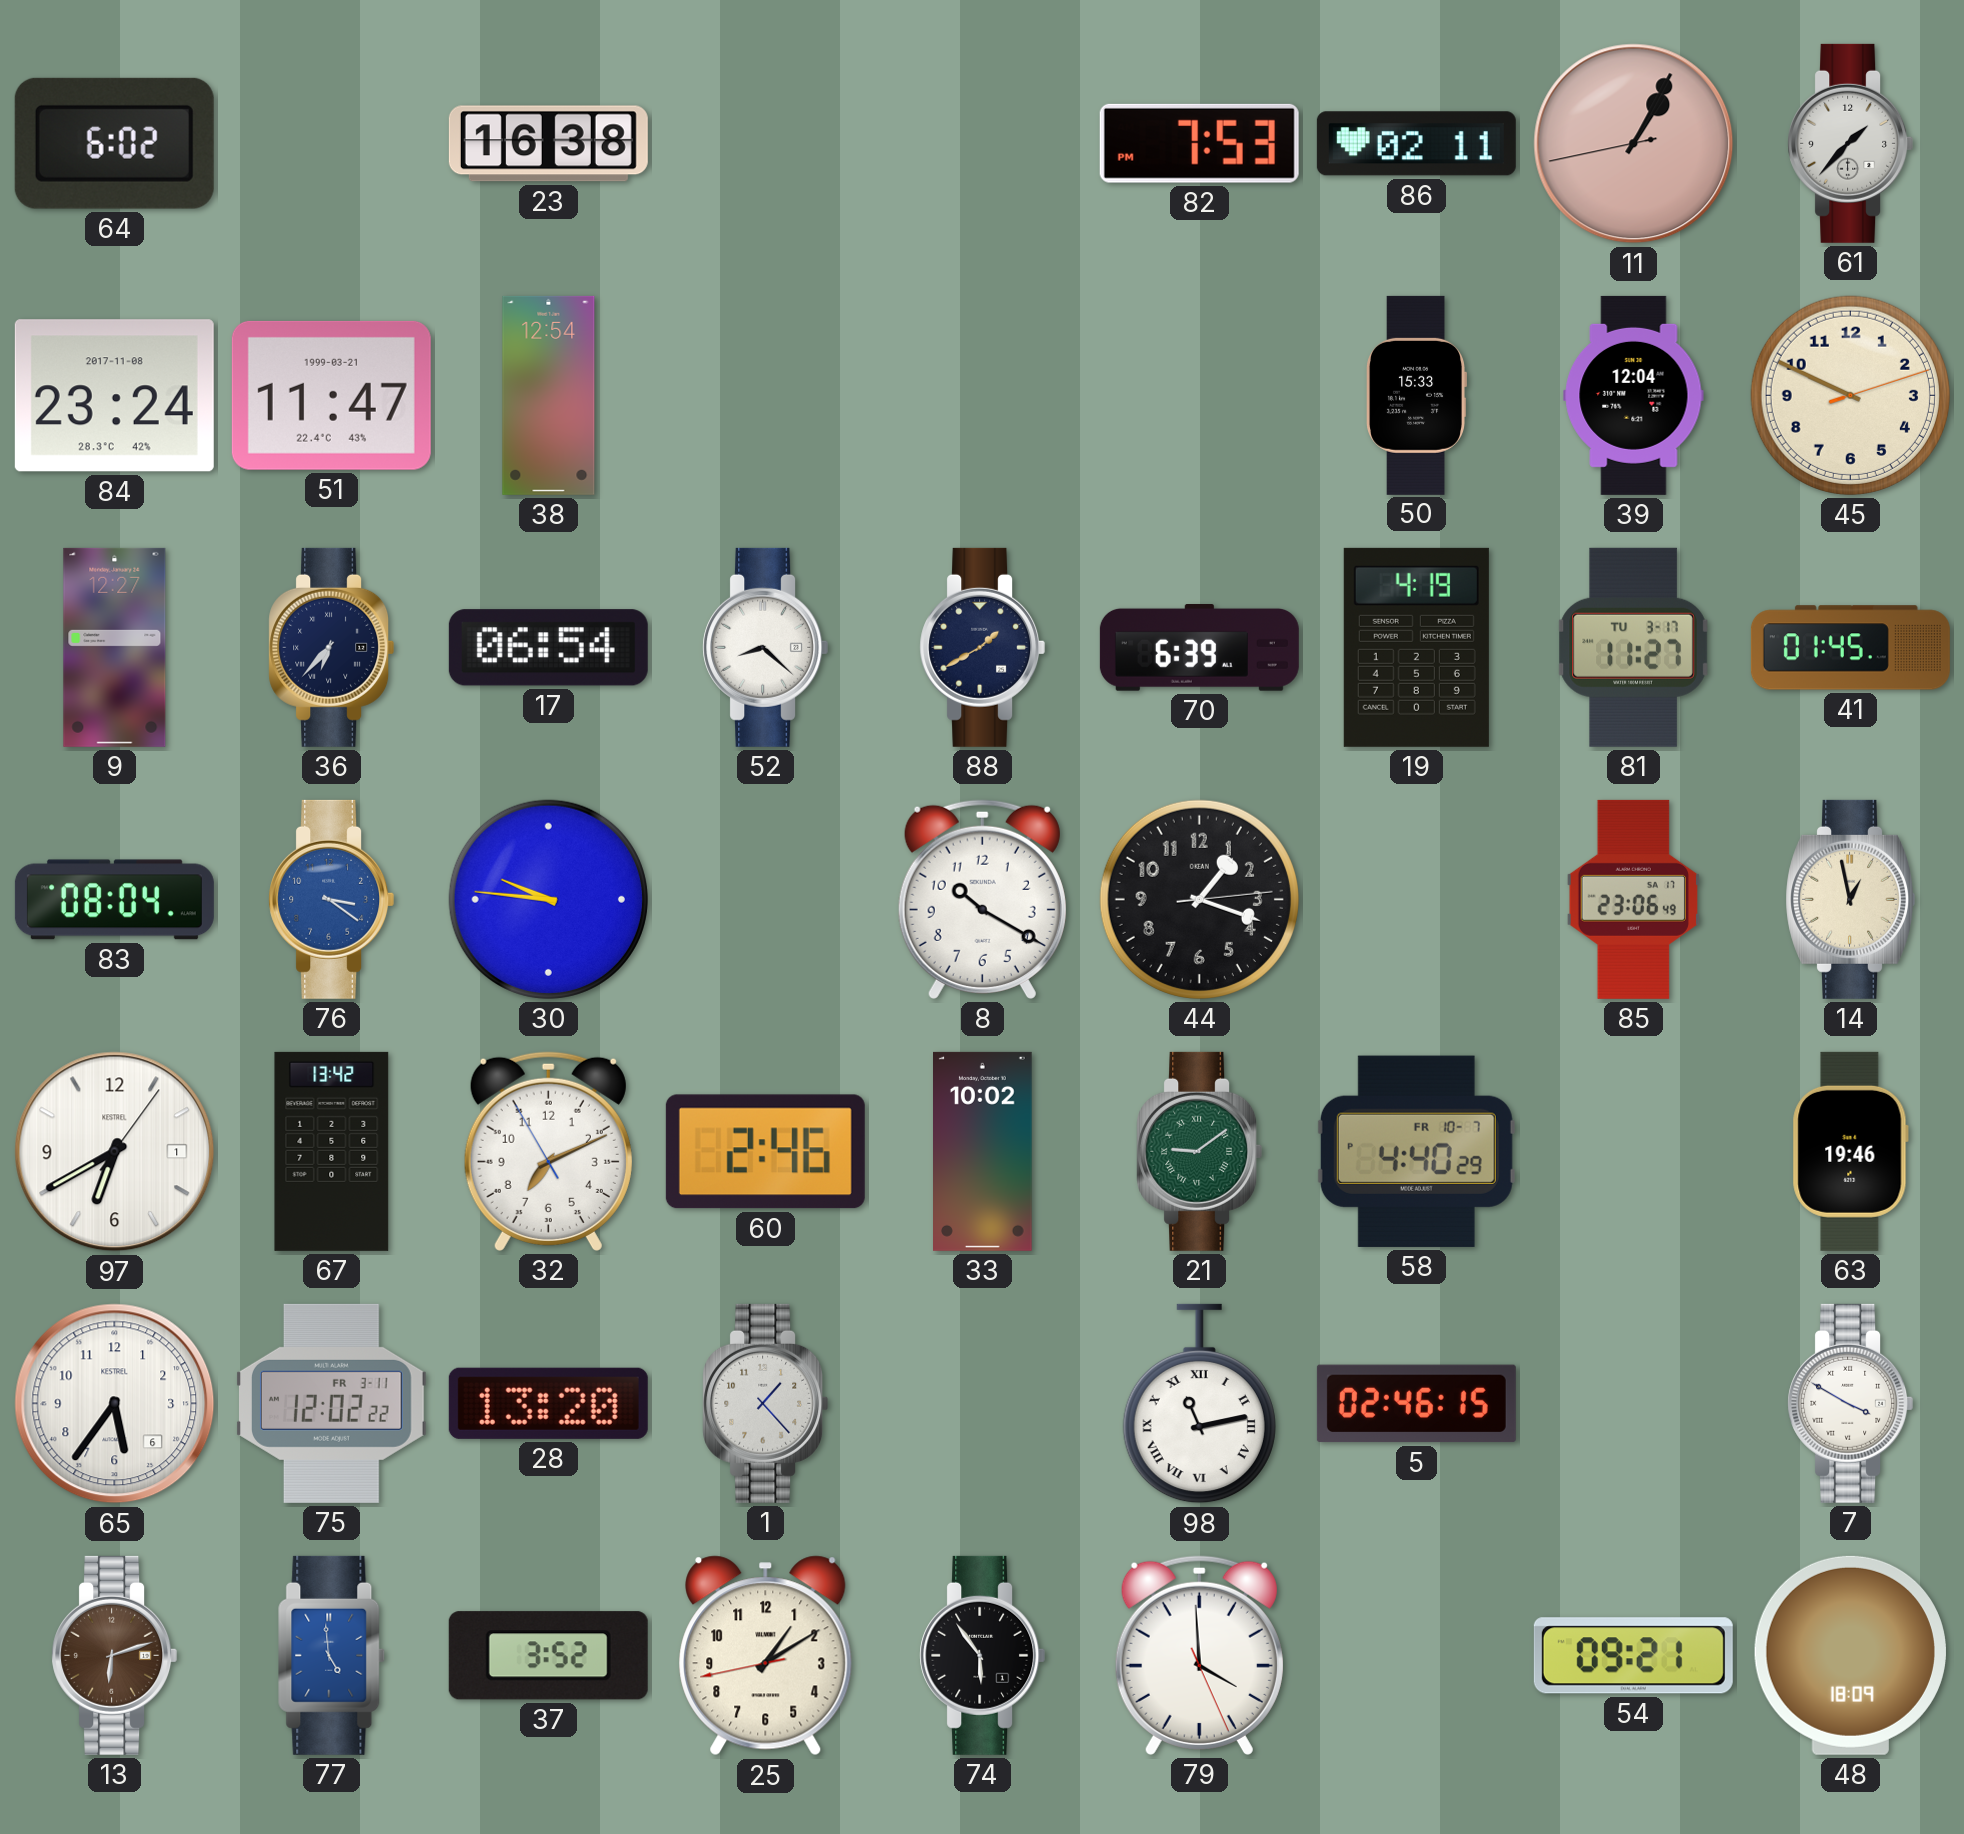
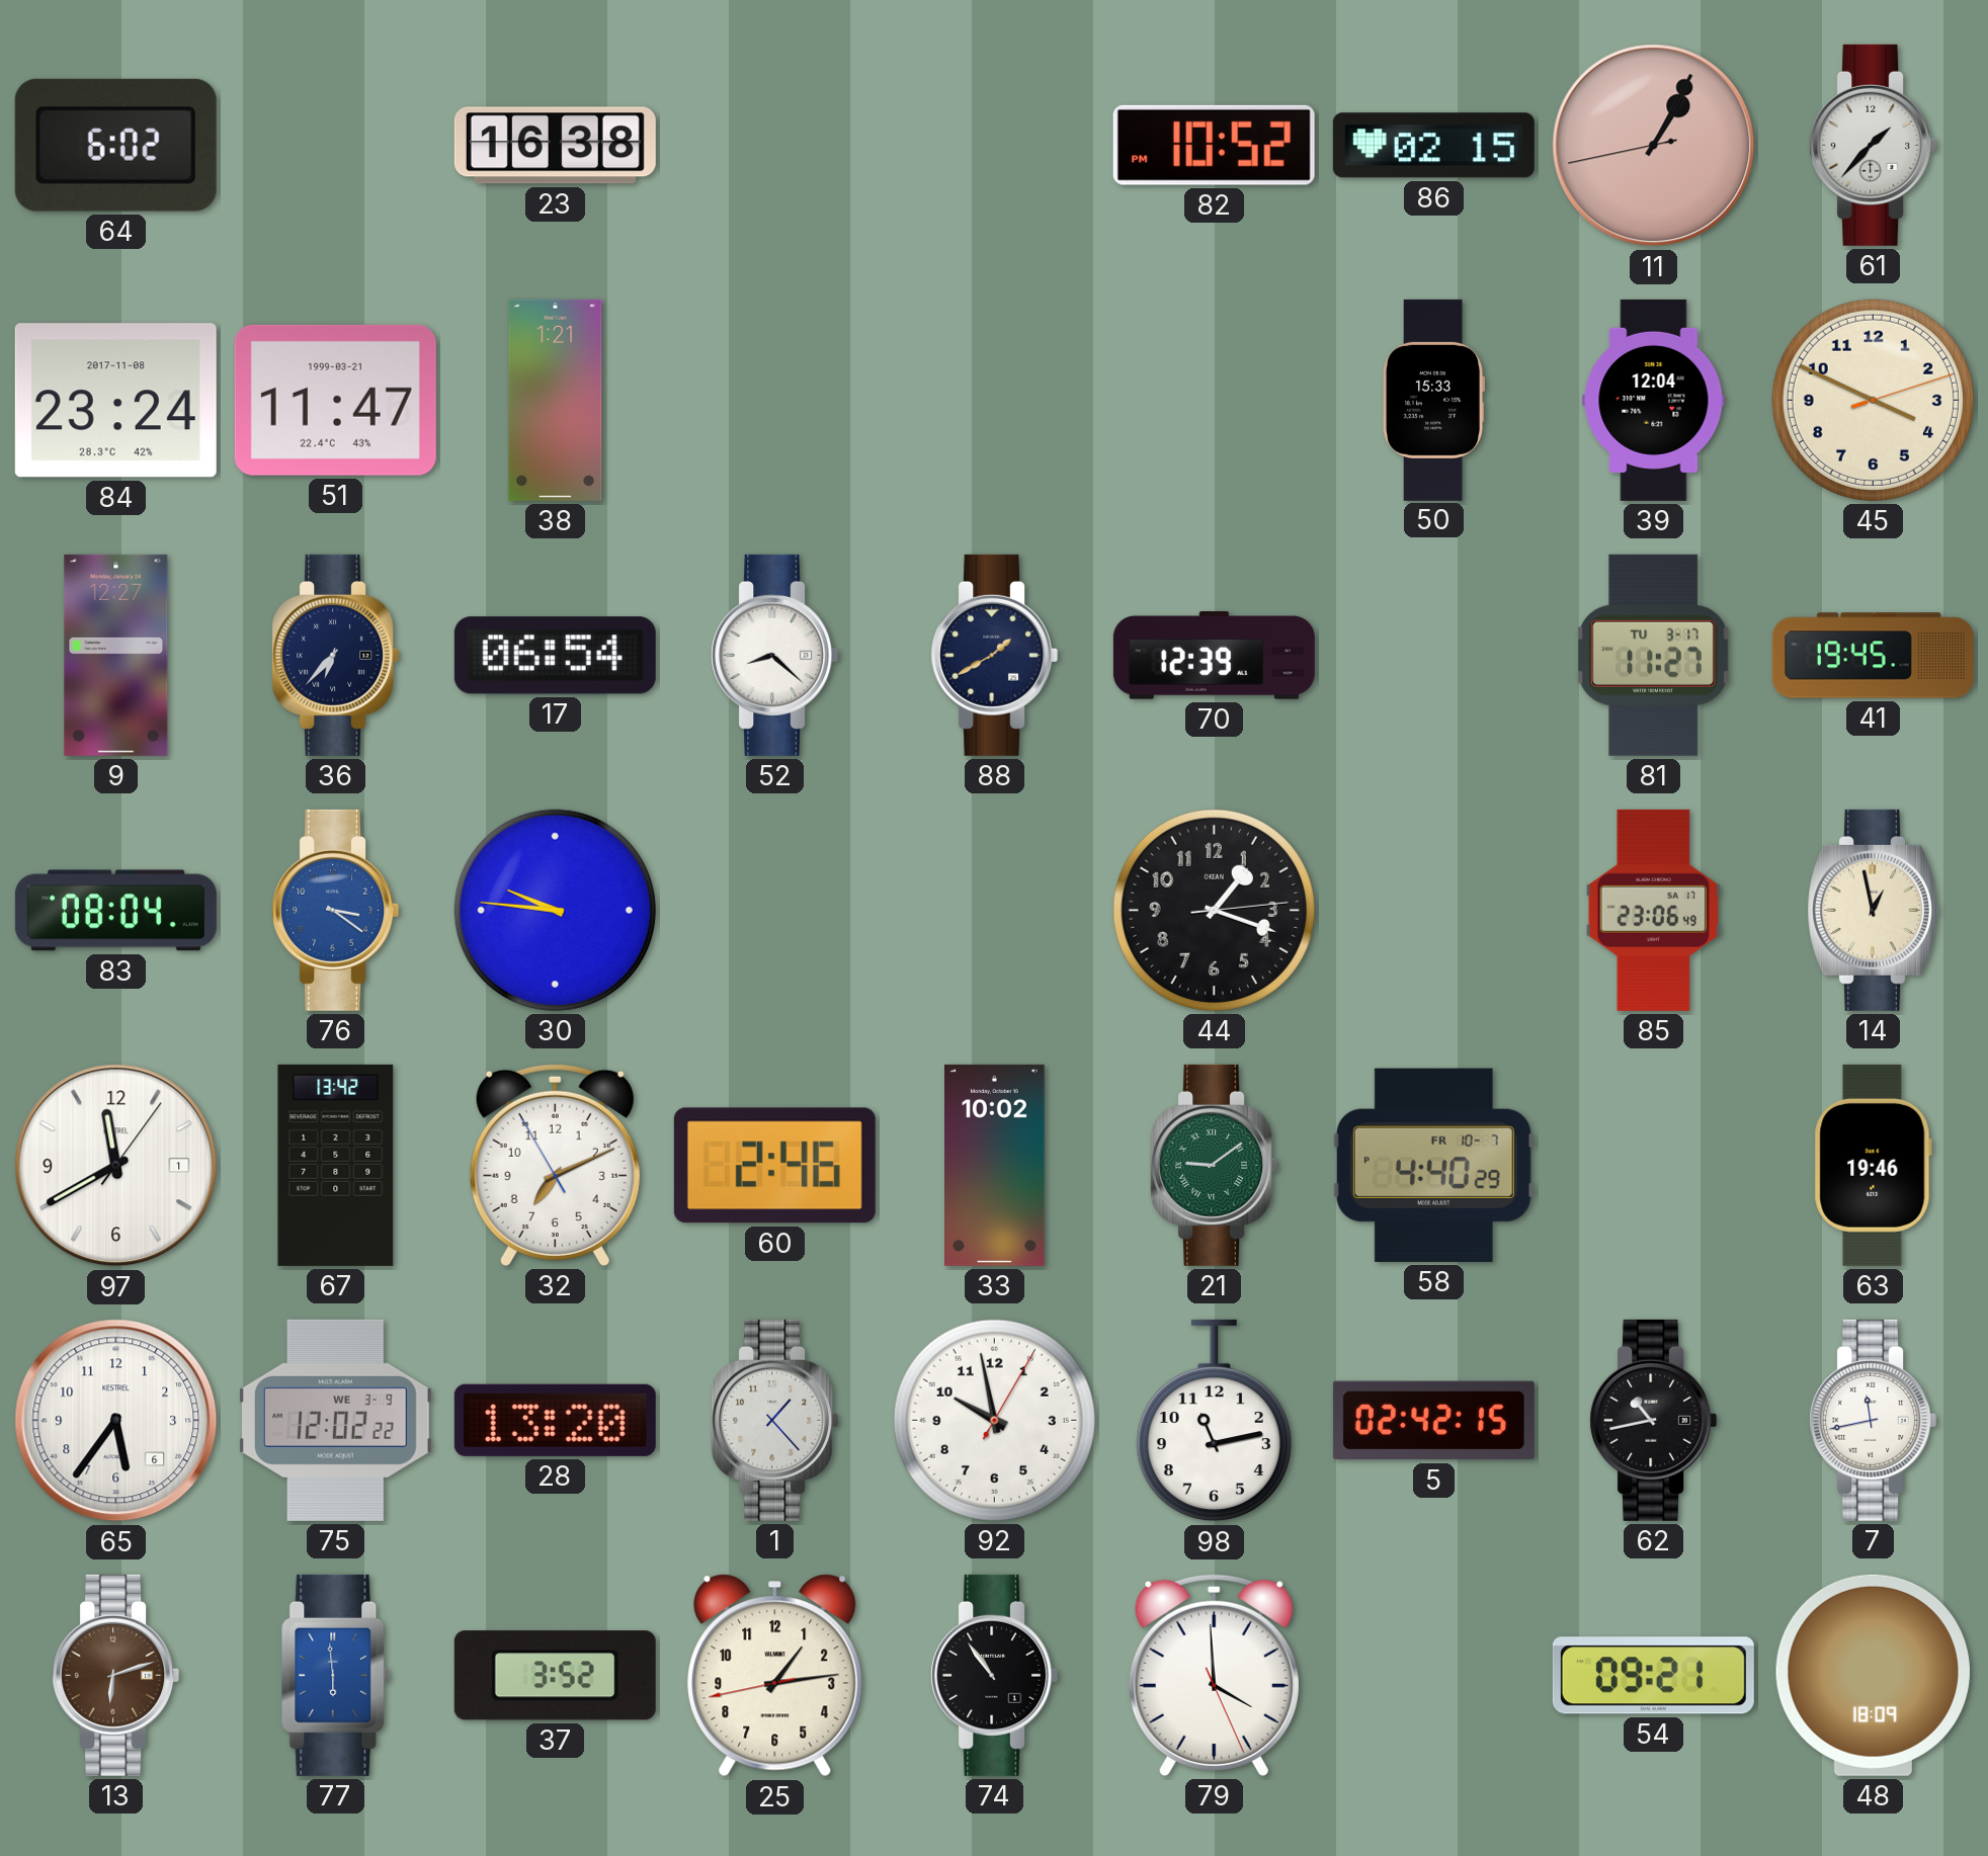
82: 7:53 -> 10:52 (1214, 145)
86: 02:11 -> 02:15 (1433, 146)
38: 12:54 -> 1:21 (556, 400)
45: 9:49 -> 3:49 (1873, 400)
70: 6:39 -> 12:39 (1214, 656)
19: 4:19 -> none (1416, 647)
41: 01:45 -> 19:45 (1873, 656)
8: 10:20 -> none (982, 899)
97: 6:40 -> 11:40 (116, 1166)
75 date: FR 3-11 -> WE 3-9 (335, 1420)
92: none -> 9:58 (994, 1420)
98 numerals: Roman -> Arabic (1214, 1421)
5: 02:46 -> 02:42 (1433, 1421)
62: none -> 10:43 (1654, 1420)
7: 3:50 -> 11:43 (1874, 1420)
77: 4:59 -> 5:59 (336, 1675)
25: 1:09 -> 1:13 (775, 1676)
74: 5:54 -> 10:54 (995, 1675)
